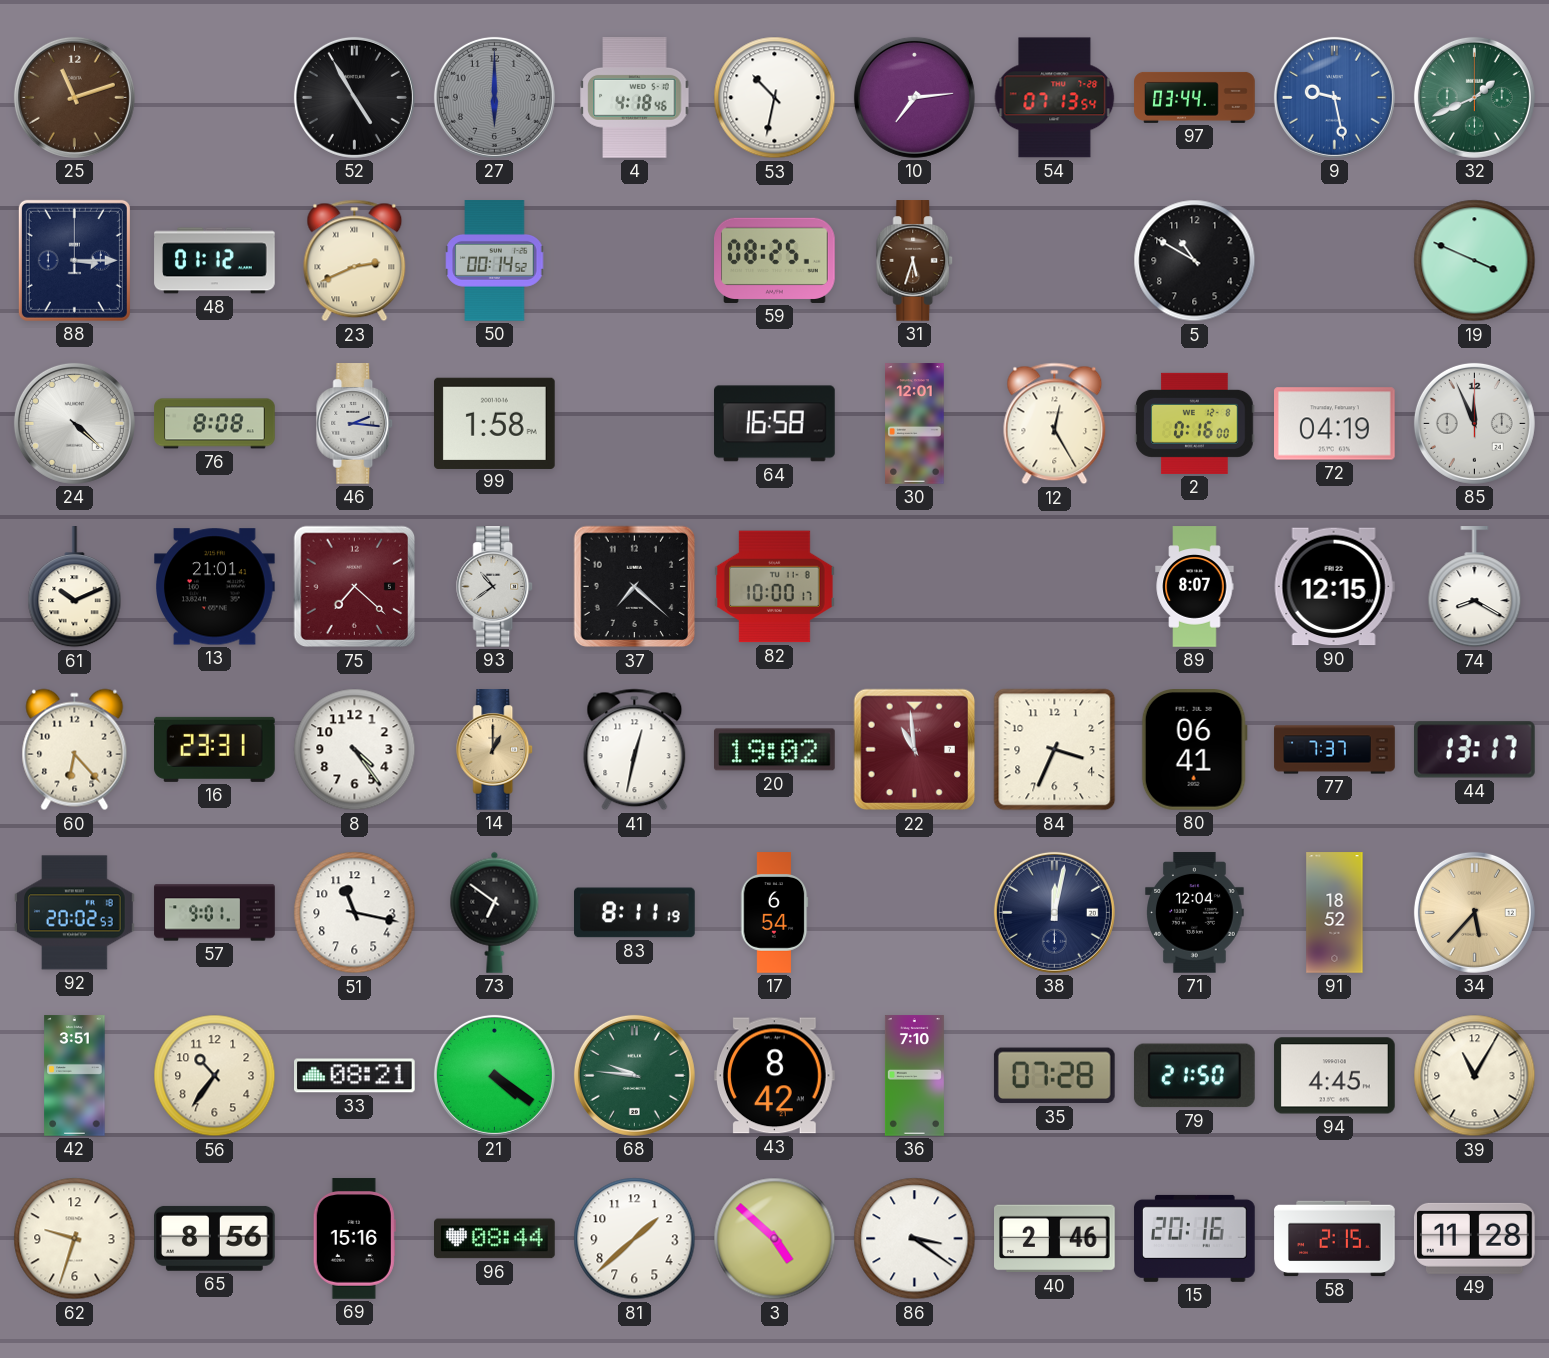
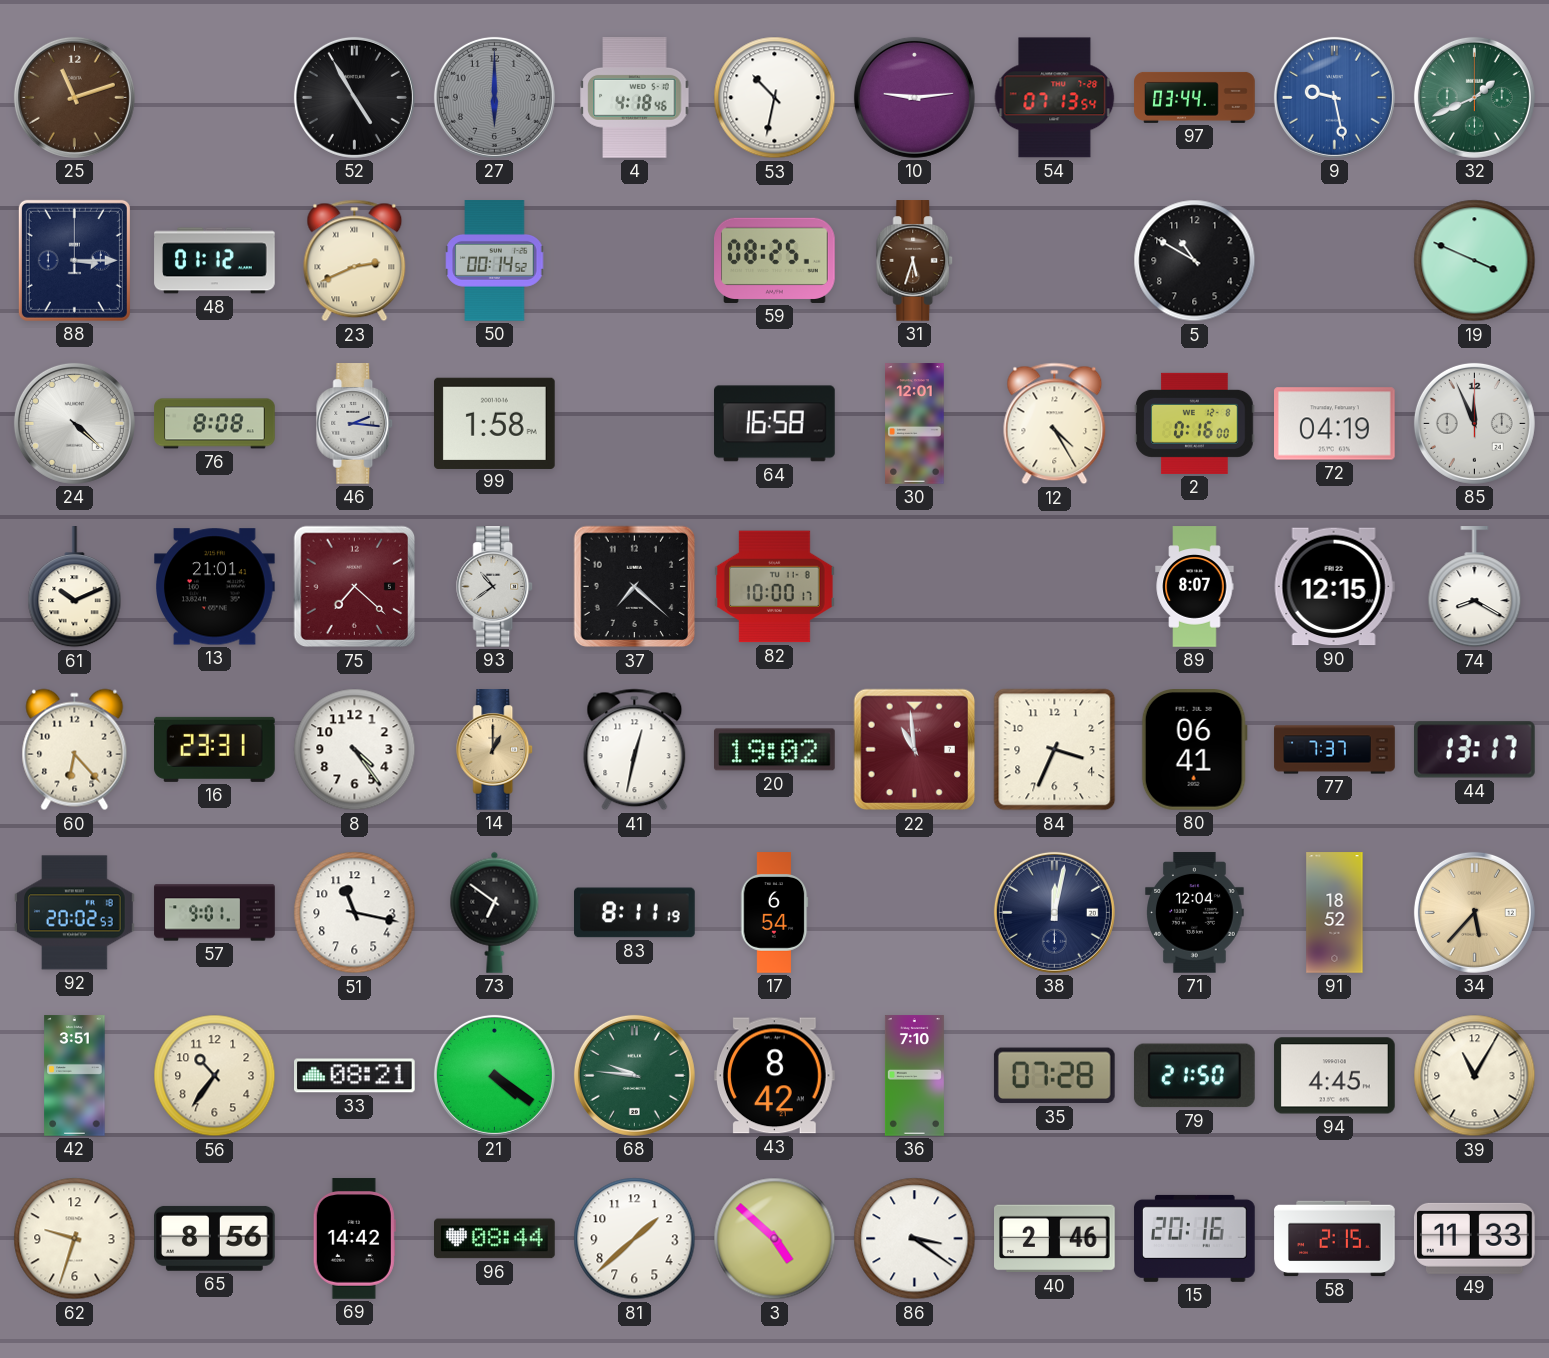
10: 7:14 -> 9:14 (914, 97)
12: 12:25 -> 4:25 (1055, 424)
69: 15:16 -> 14:42 (354, 1239)
49: 11:28 -> 11:33 (1475, 1238)
